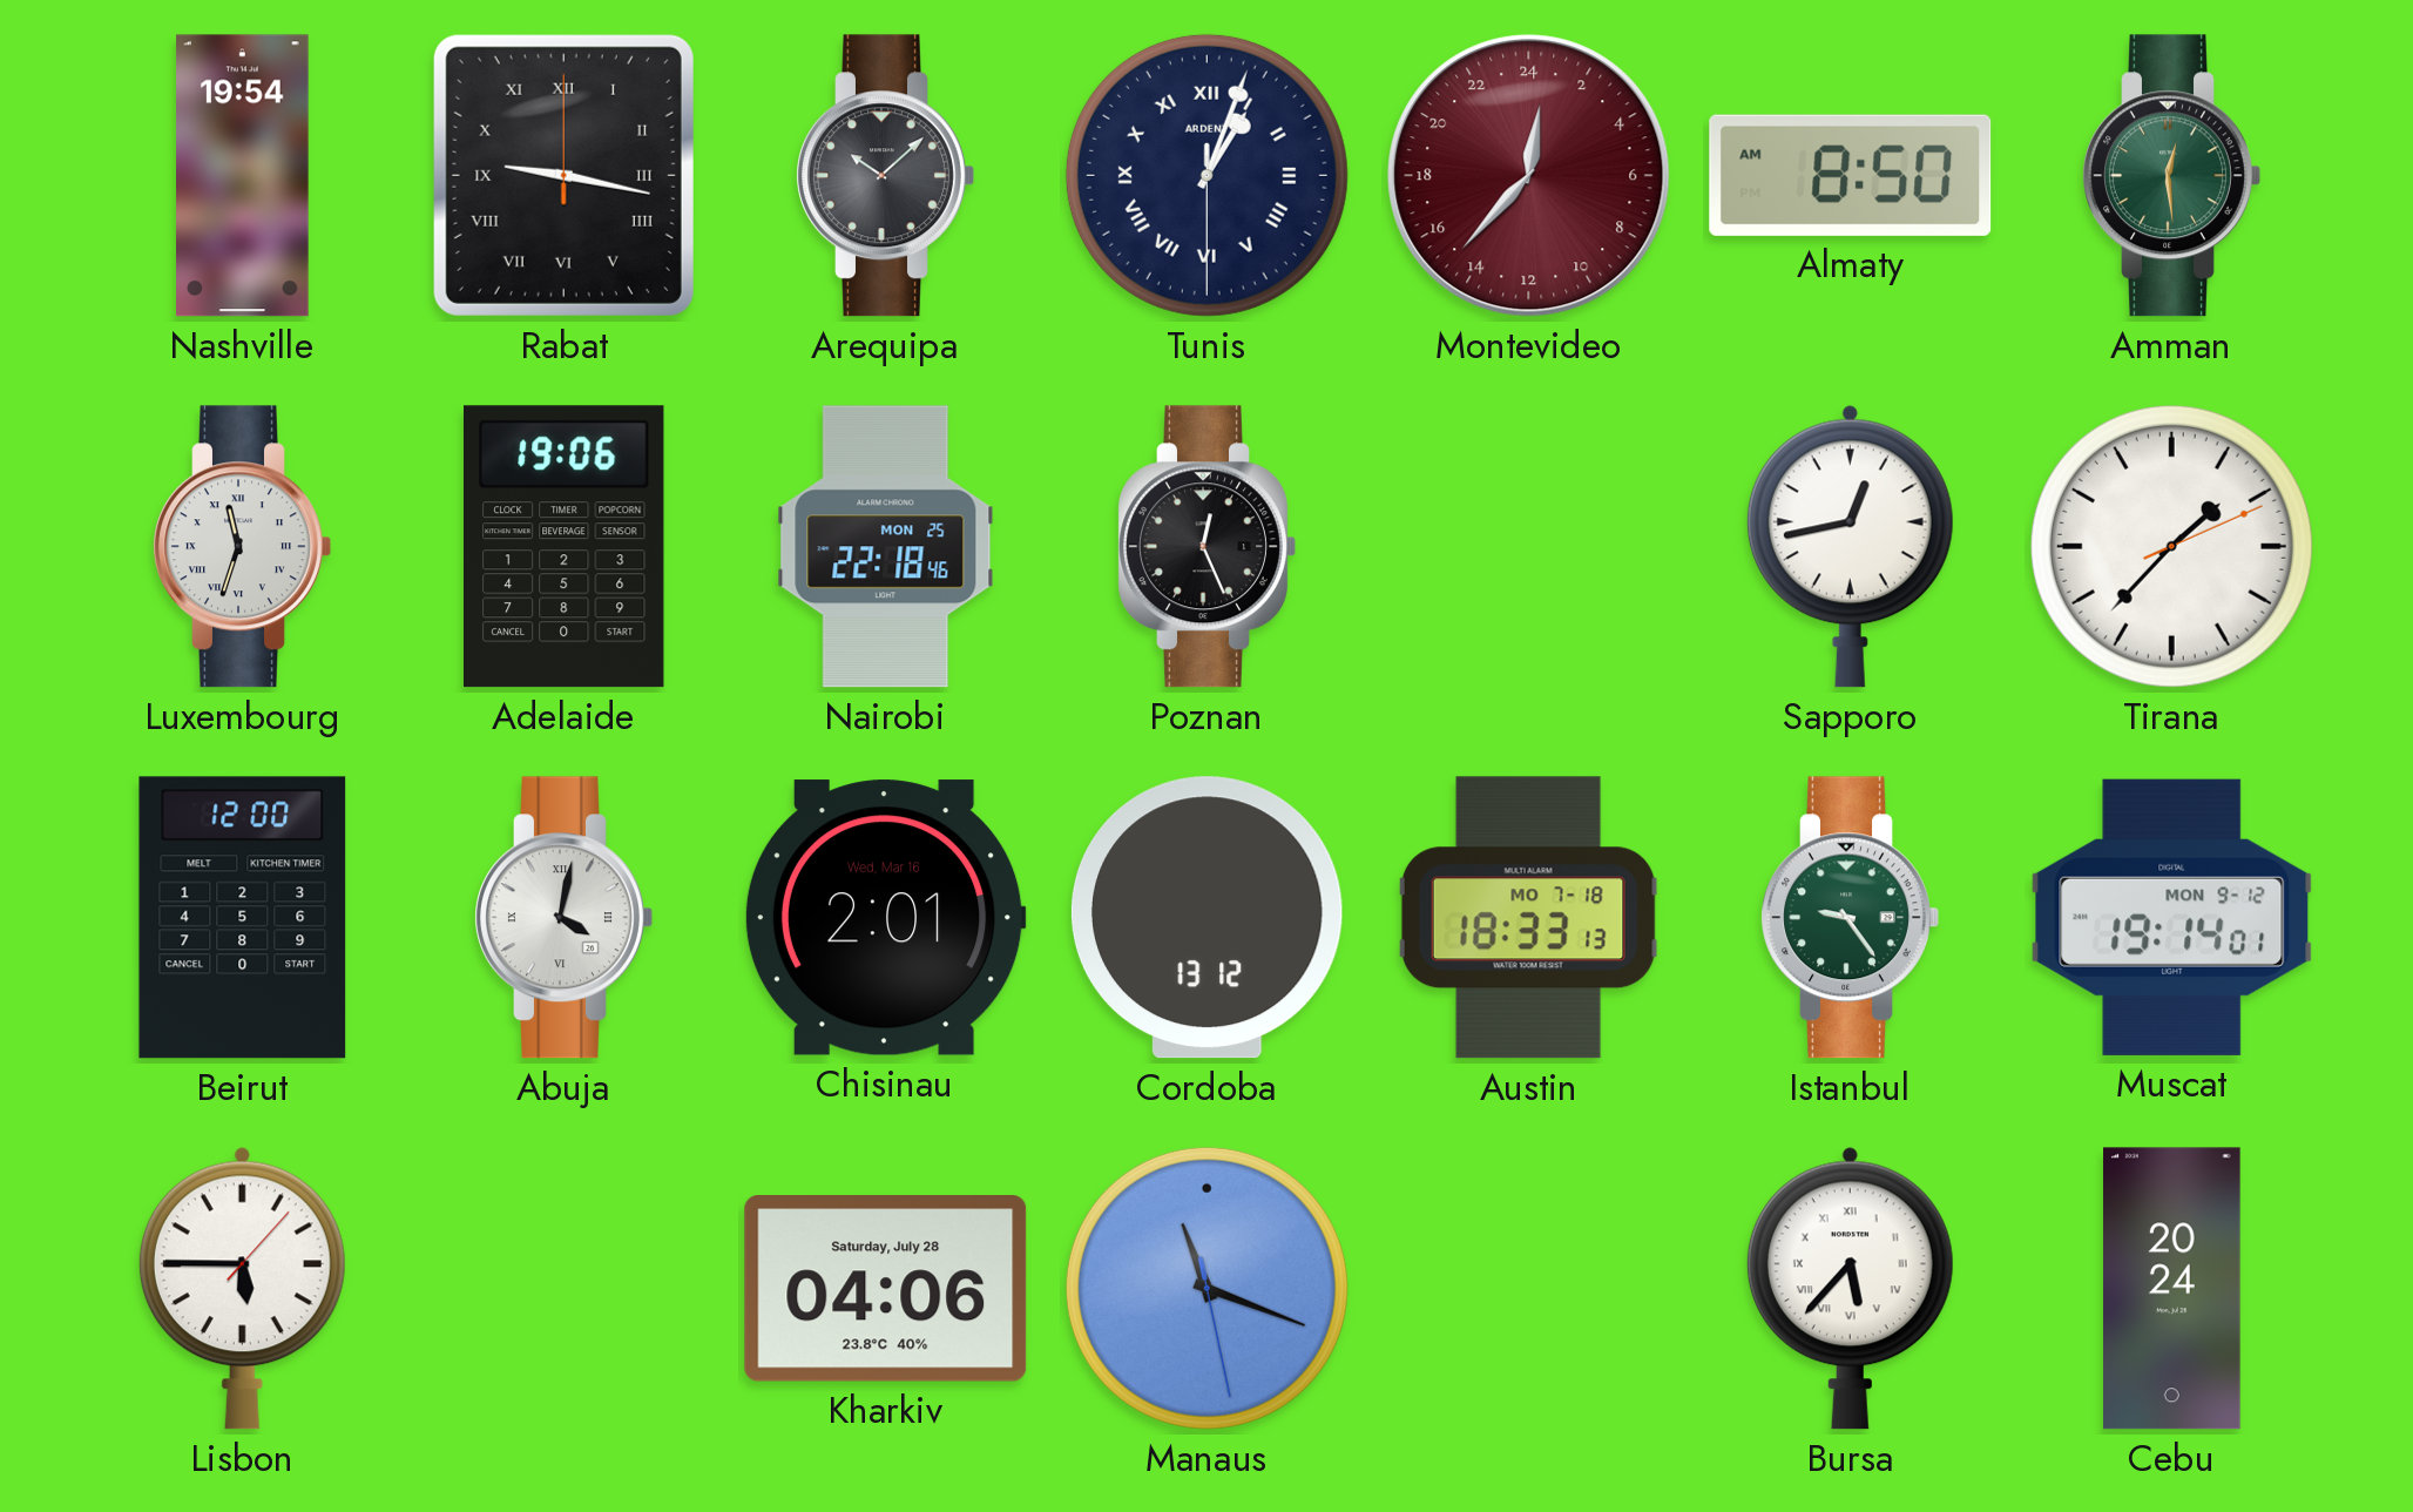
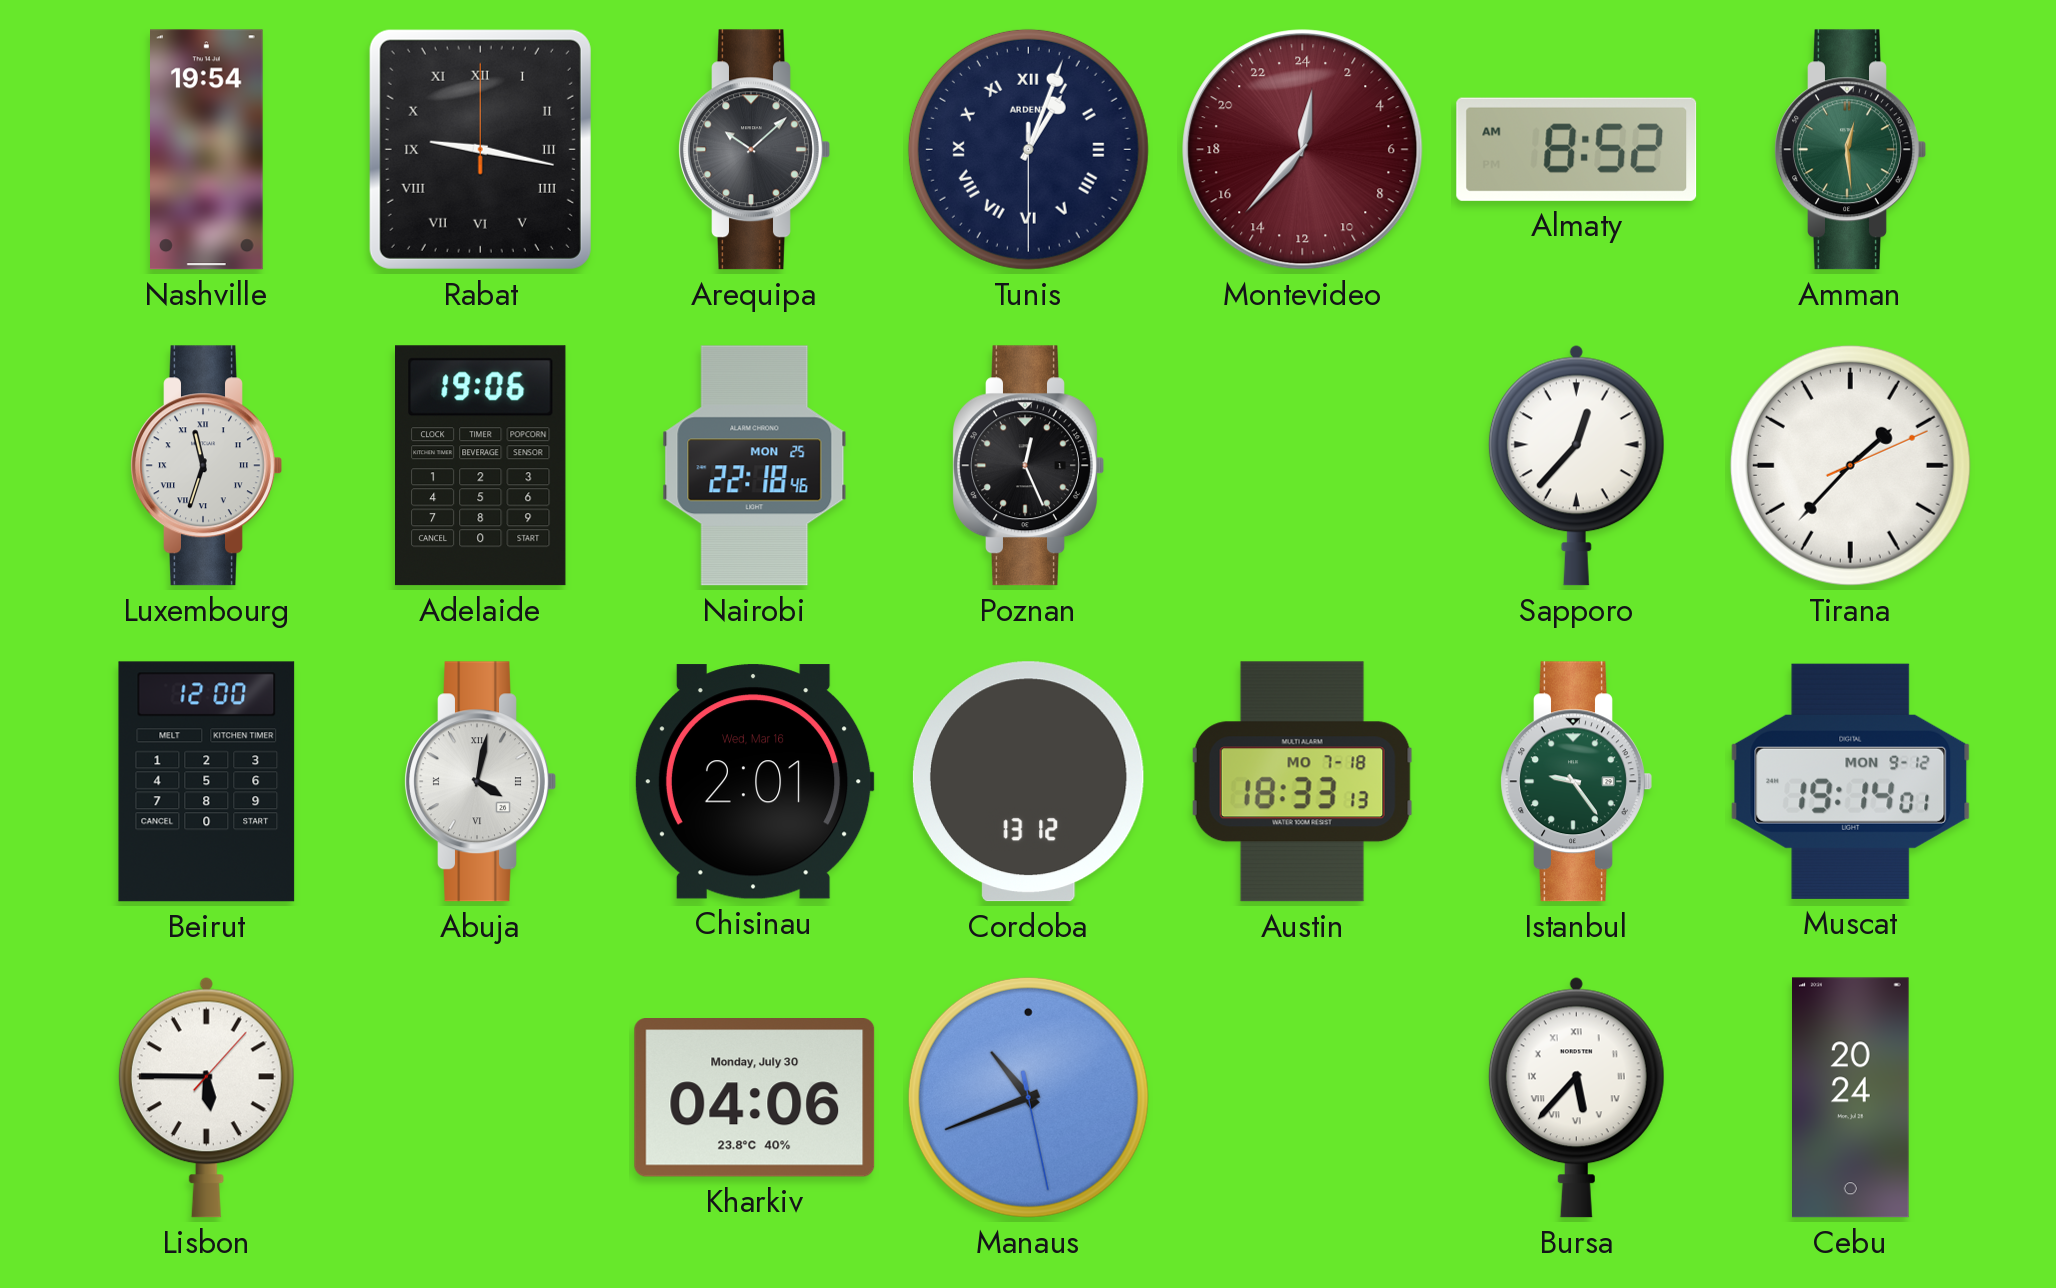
Almaty: 8:50 -> 8:52 (1577, 149)
Sapporo: 12:43 -> 12:37 (1576, 465)
Kharkiv date: Saturday, July 28 -> Monday, July 30 (755, 1098)
Manaus: 11:18 -> 10:41 (1028, 1097)
